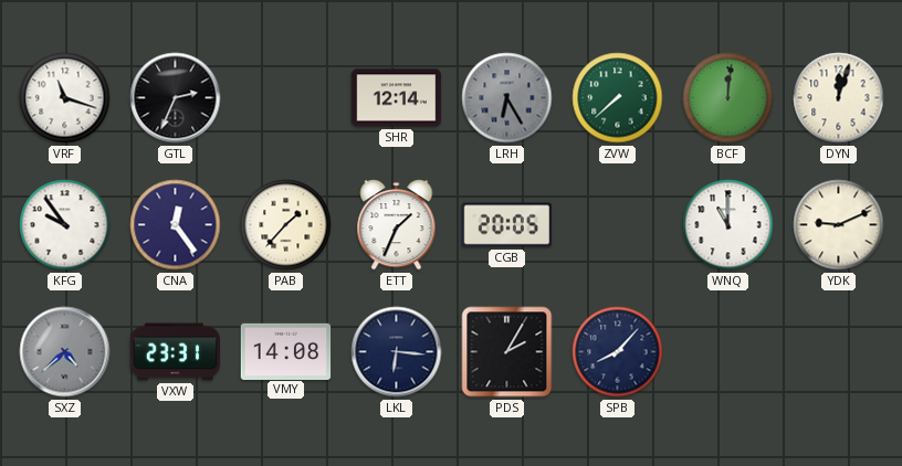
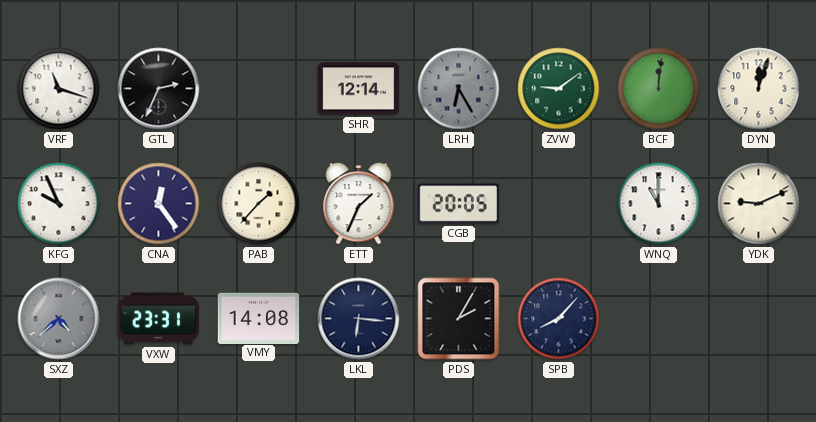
ZVW: 7:38 -> 9:09 (559, 89)
KFG: 9:54 -> 9:56 (59, 204)
